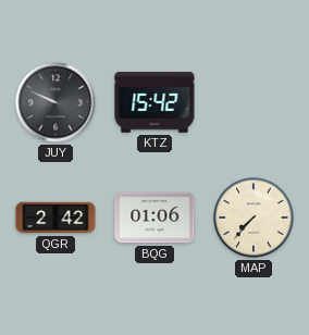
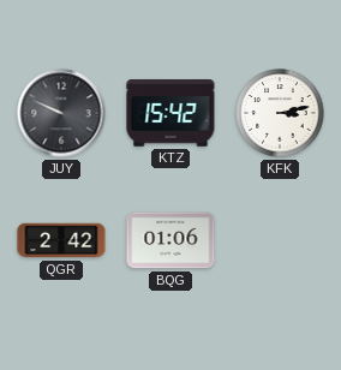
KFK: none -> 3:13 (280, 113)
MAP: 7:37 -> none (254, 218)
